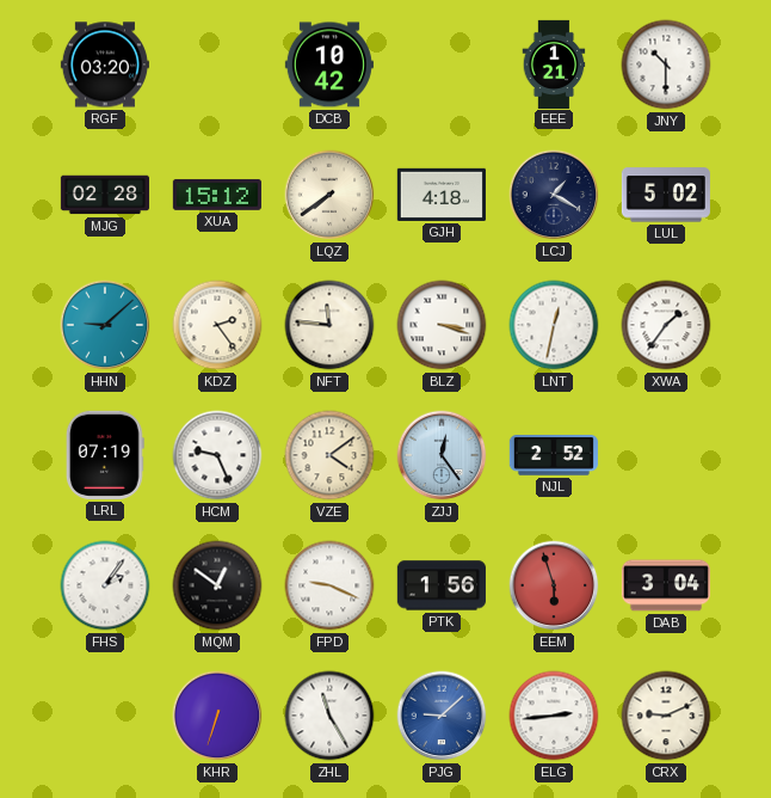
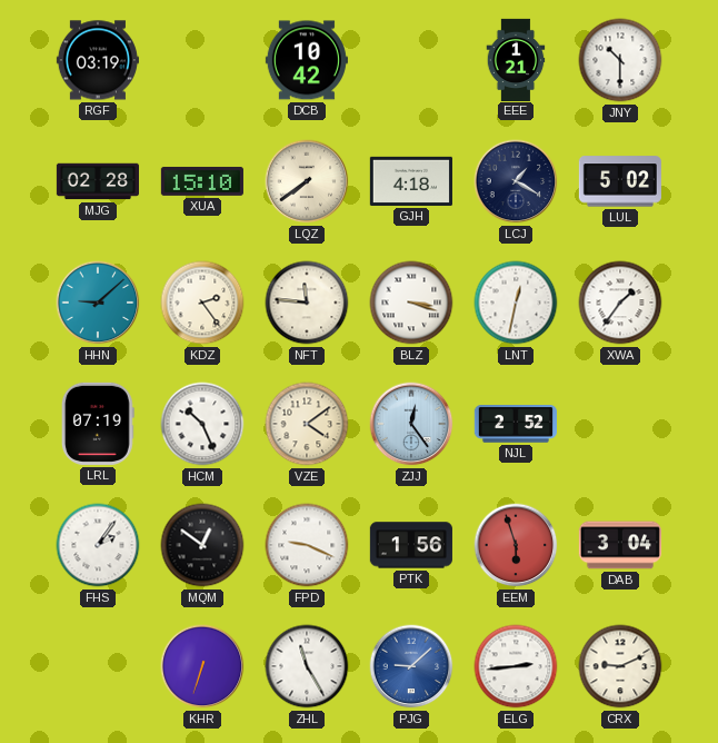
RGF: 03:20 -> 03:19 (98, 60)
XUA: 15:12 -> 15:10 (202, 181)
HCM: 9:26 -> 10:26 (202, 424)
